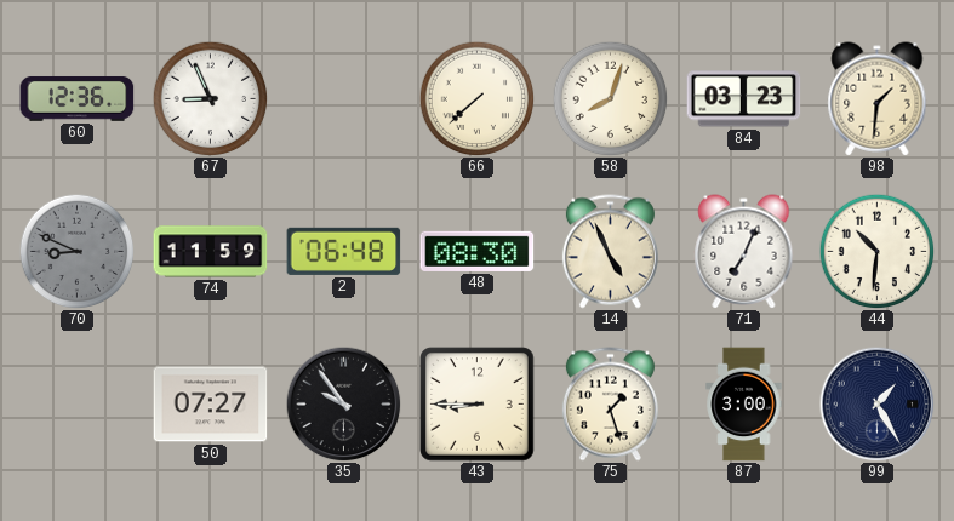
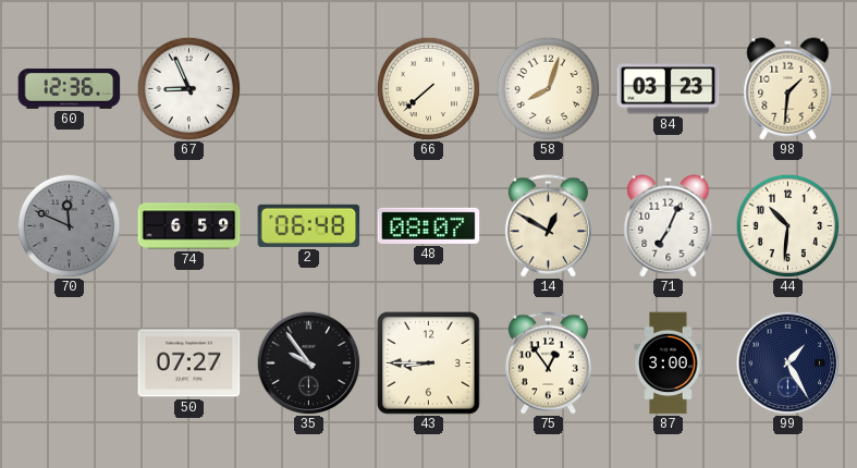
70: 8:49 -> 11:49 (69, 225)
74: 11:59 -> 6:59 (189, 226)
48: 08:30 -> 08:07 (429, 225)
14: 4:56 -> 12:50 (548, 226)
75: 1:27 -> 12:54 (548, 364)
